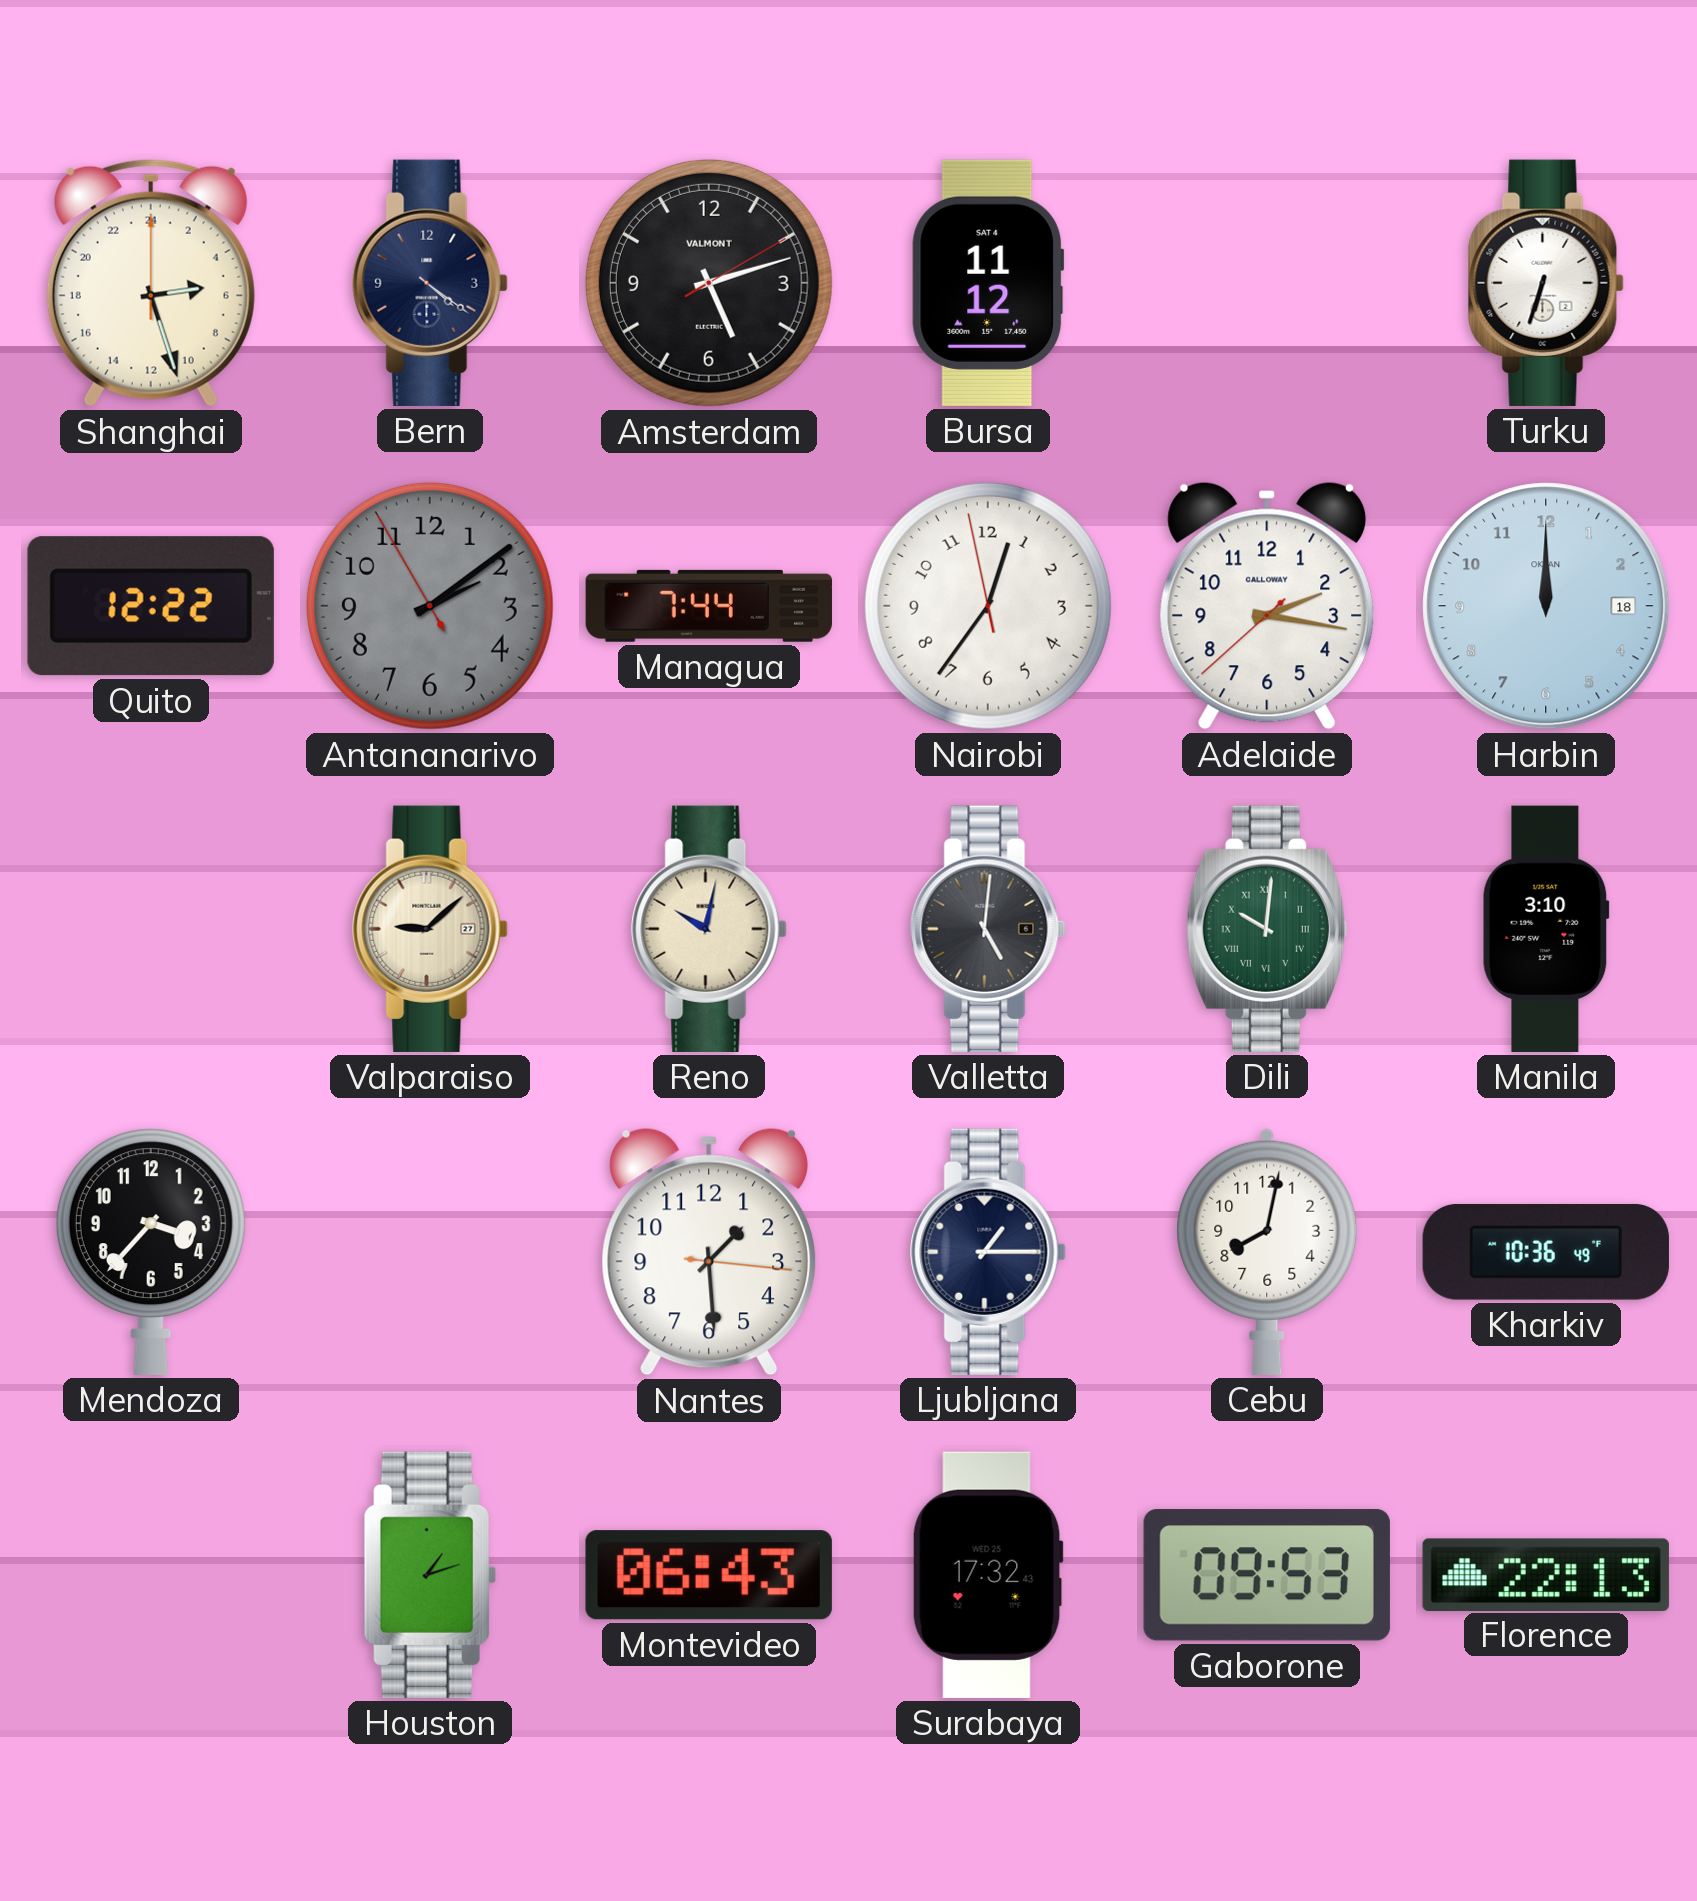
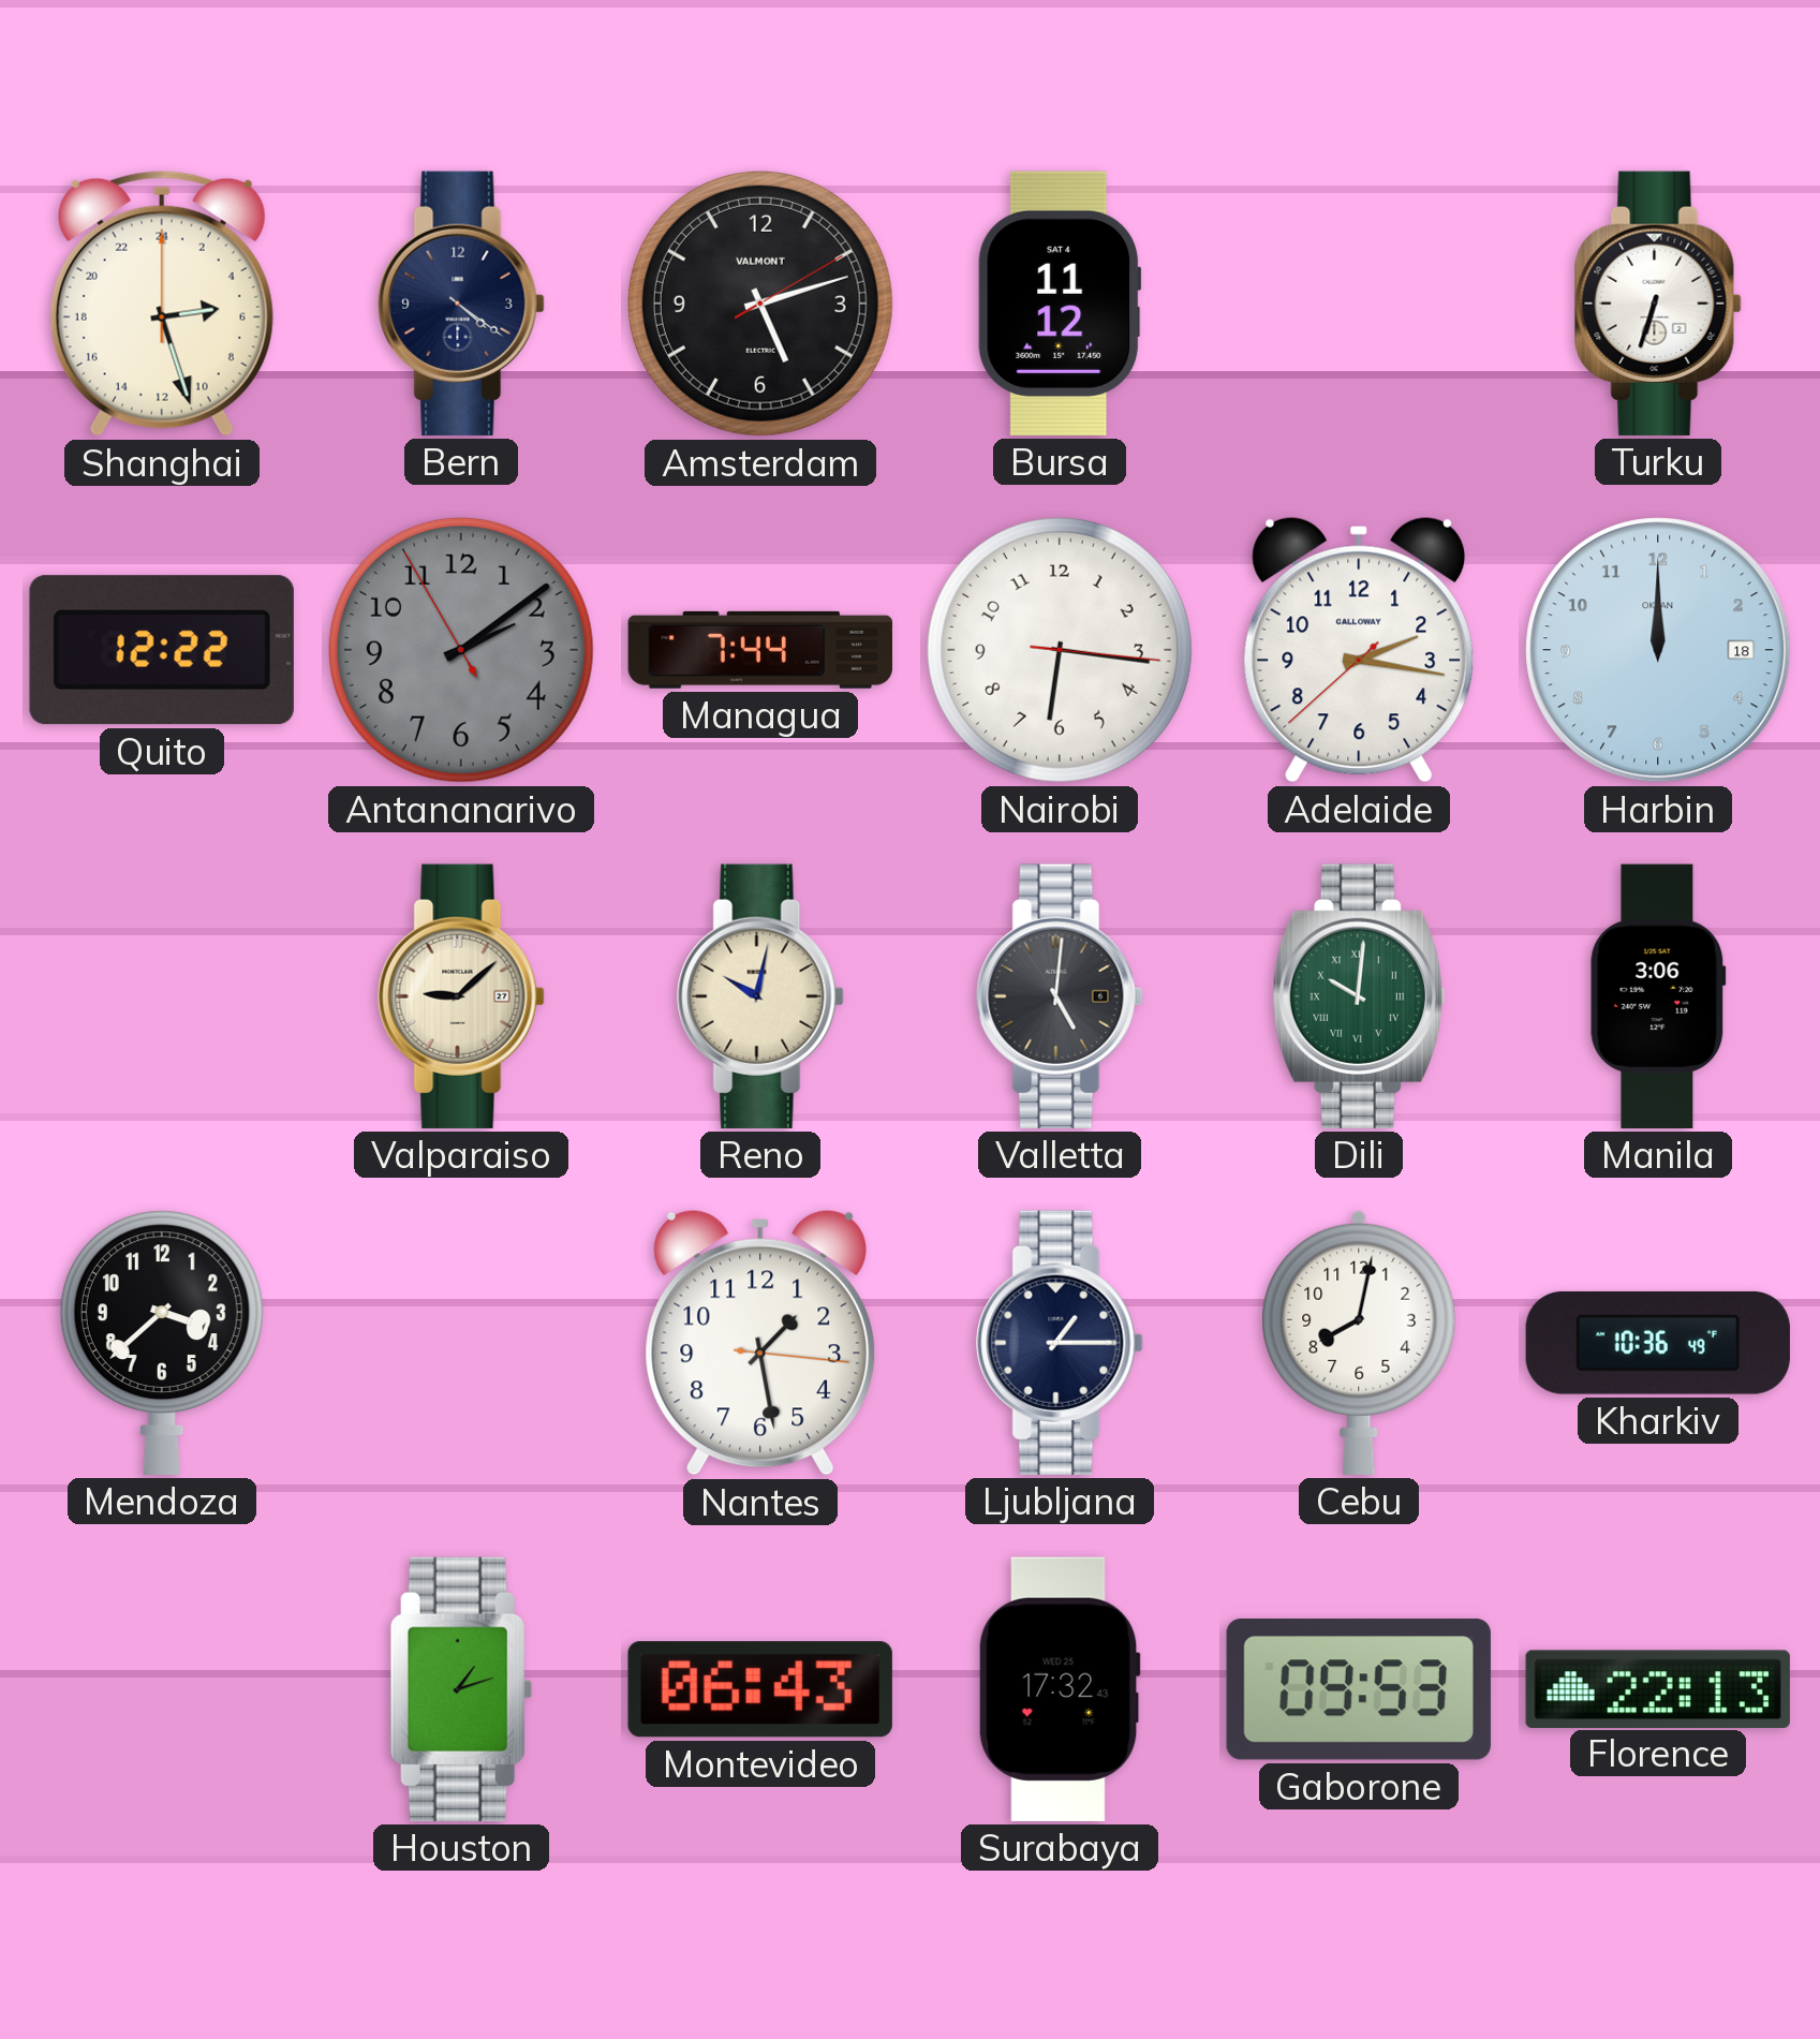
Nairobi: 12:35 -> 6:16 (1060, 650)
Manila: 3:10 -> 3:06 (1658, 996)
Mendoza: 3:37 -> 3:38 (162, 1343)
Nantes: 1:29 -> 1:28 (760, 1343)
